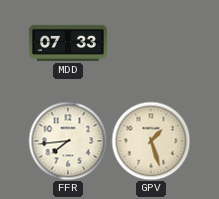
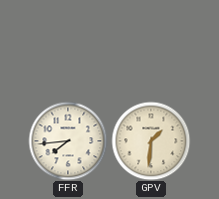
MDD: 07:33 -> none (68, 43)
GPV: 1:27 -> 1:31 (151, 141)
